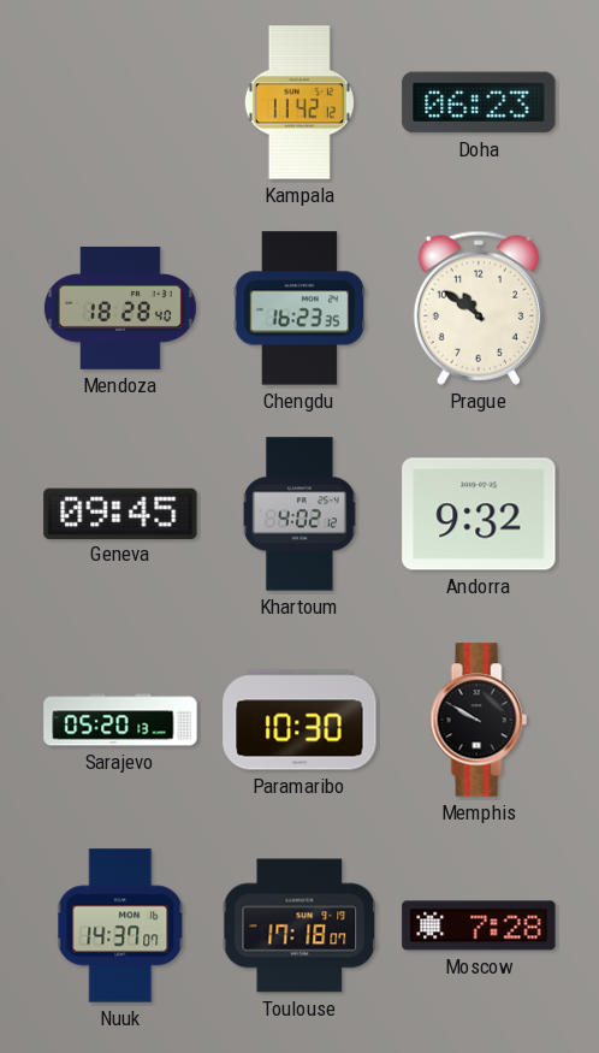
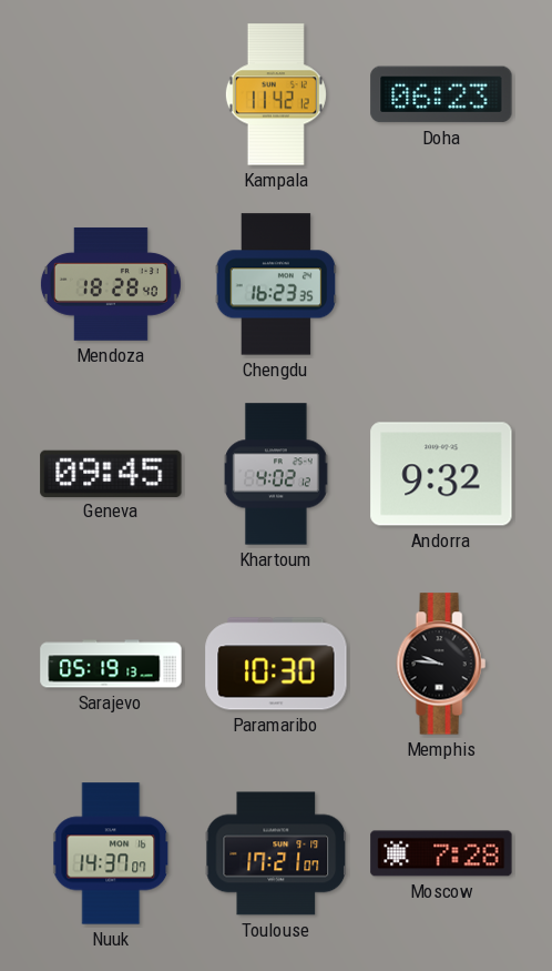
Prague: 10:51 -> none (479, 308)
Sarajevo: 05:20 -> 05:19 (111, 664)
Memphis: 9:50 -> 9:46 (441, 664)
Toulouse: 17:18 -> 17:21 (276, 853)
